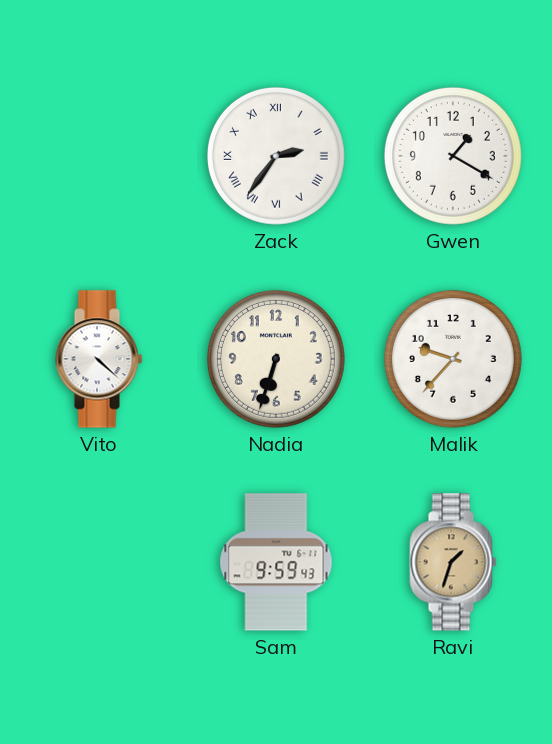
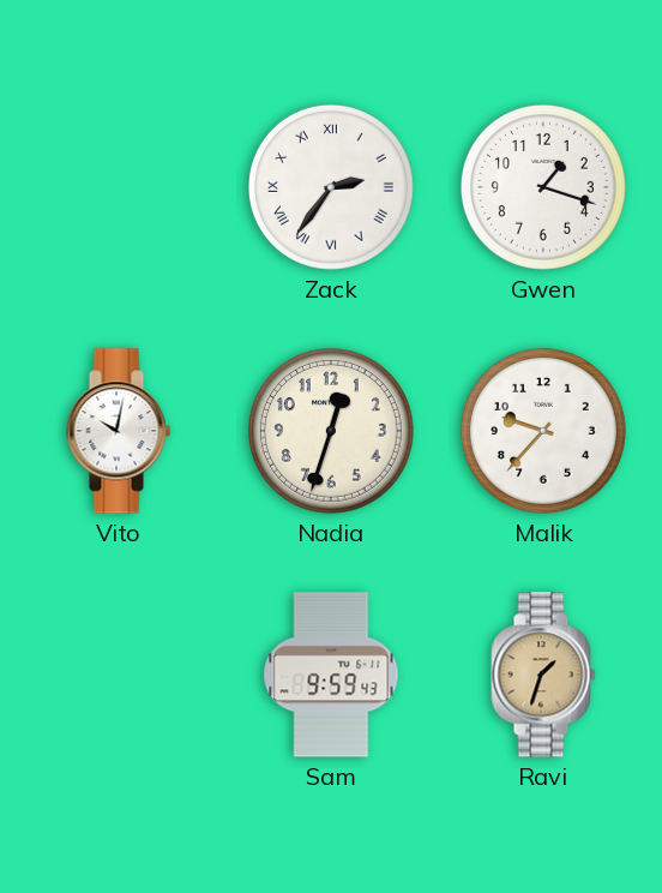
Gwen: 1:20 -> 1:18 (543, 187)
Vito: 4:22 -> 10:02 (119, 431)
Nadia: 6:33 -> 12:33 (331, 431)
